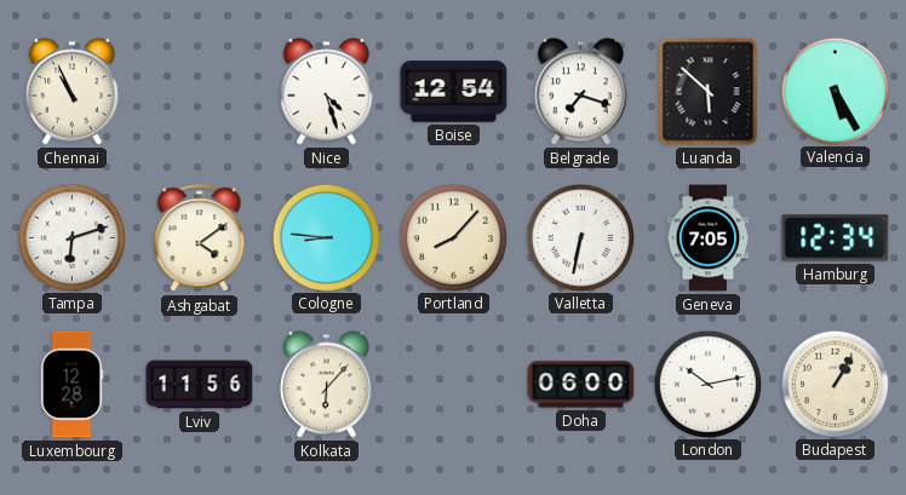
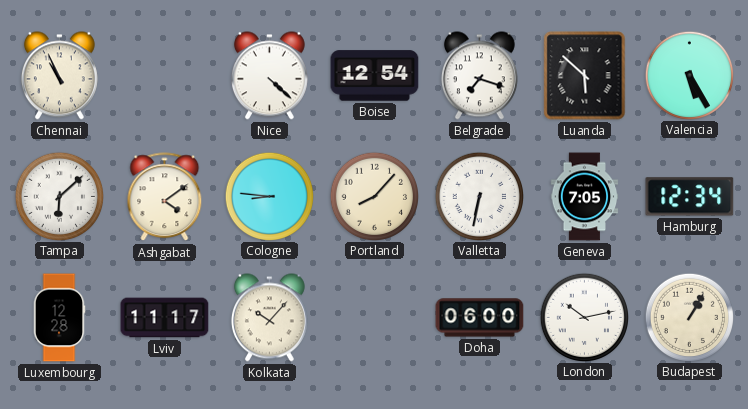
Nice: 4:27 -> 4:22 (269, 76)
Tampa: 6:12 -> 6:08 (59, 196)
Lviv: 11:56 -> 11:17 (165, 318)
Kolkata: 6:07 -> 10:07 (269, 318)
